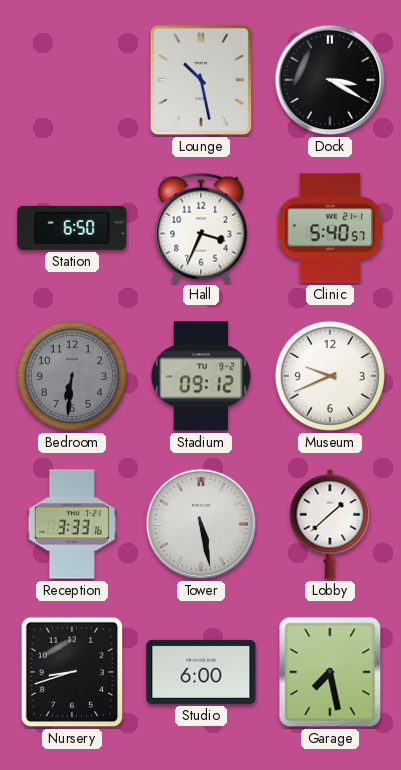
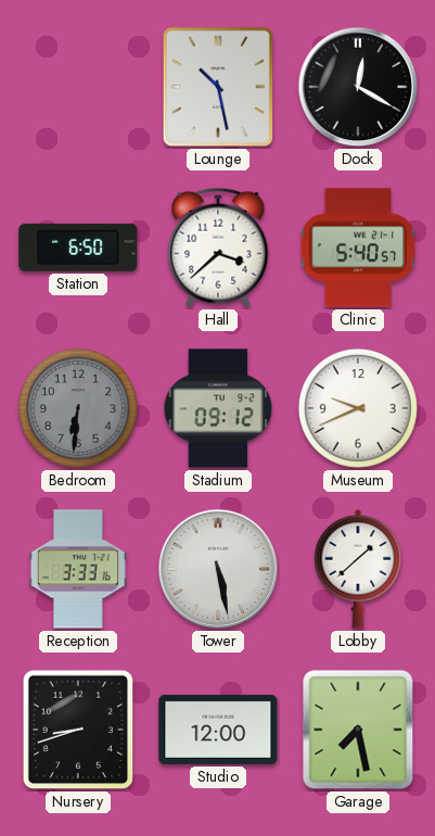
Dock: 3:20 -> 12:20 (358, 87)
Hall: 3:34 -> 3:38 (218, 248)
Studio: 6:00 -> 12:00 (218, 730)
